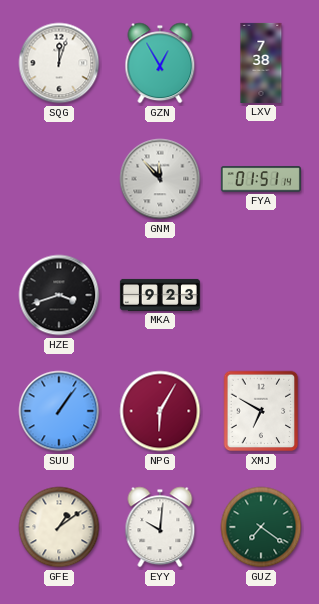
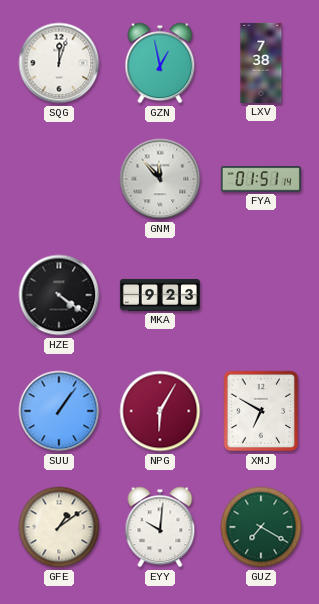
GZN: 12:55 -> 12:58 (160, 63)
HZE: 3:42 -> 4:21 (59, 295)
GUZ: 7:21 -> 7:20 (261, 527)
